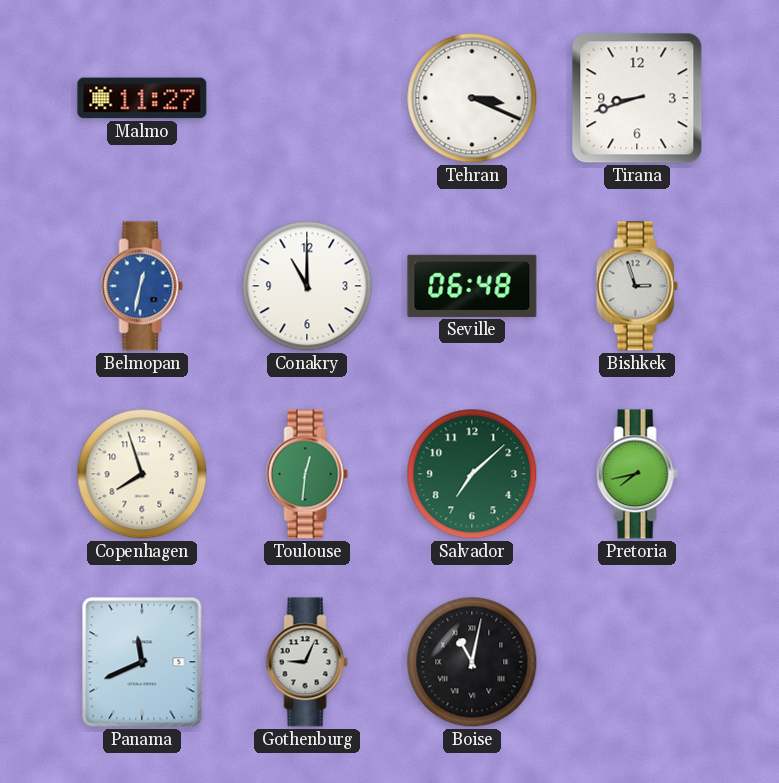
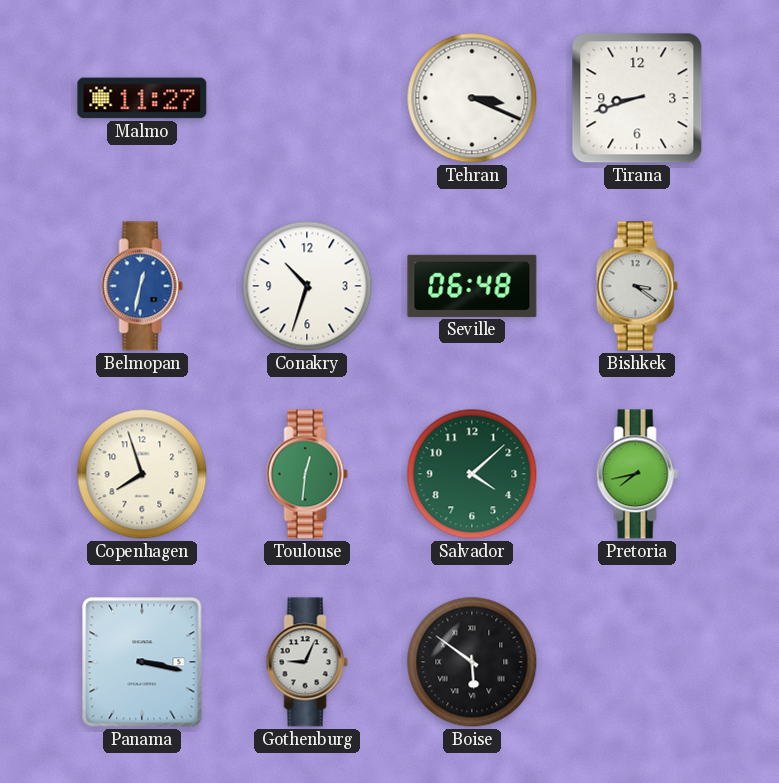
Conakry: 11:00 -> 10:33 (307, 286)
Bishkek: 2:57 -> 3:21 (637, 286)
Salvador: 7:08 -> 4:08 (472, 474)
Panama: 11:41 -> 3:17 (142, 662)
Boise: 11:02 -> 5:51 (472, 662)
